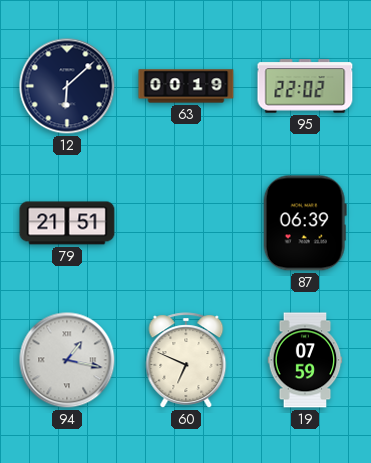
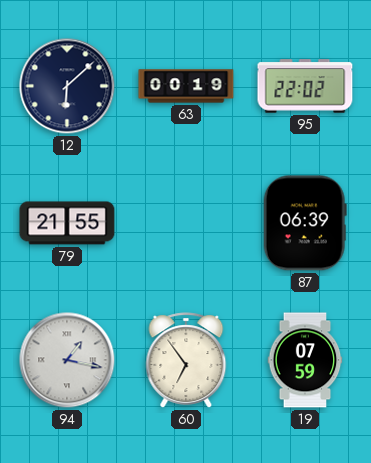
79: 21:51 -> 21:55 (67, 223)
60: 6:49 -> 6:54 (186, 360)
